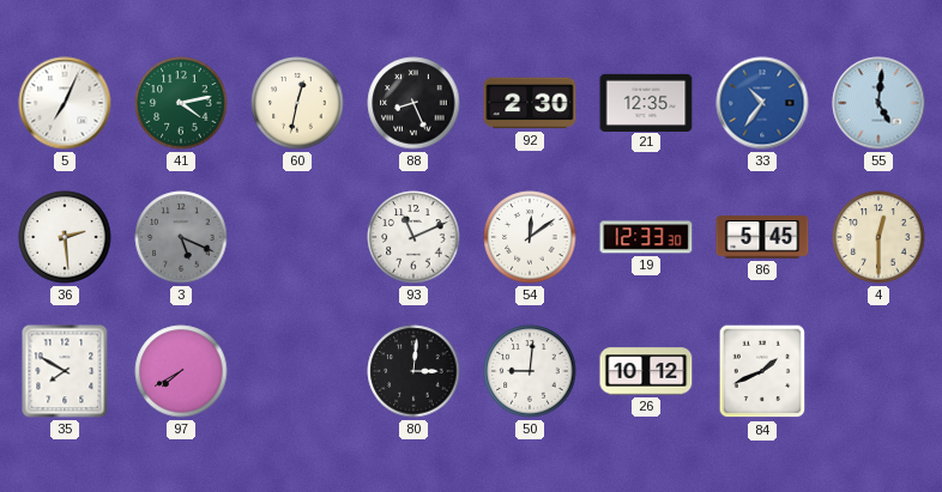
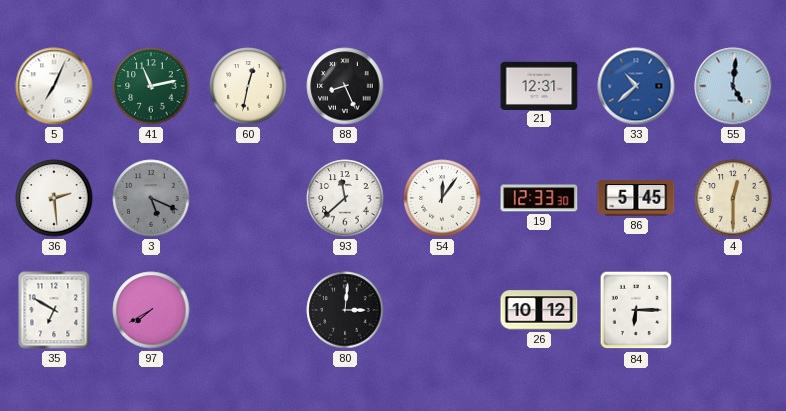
41: 4:13 -> 11:13 (151, 86)
92: 2:30 -> none (530, 103)
21: 12:35 -> 12:31 (539, 85)
33: 10:36 -> 10:38 (636, 86)
93: 11:11 -> 11:38 (345, 198)
54: 12:09 -> 12:06 (442, 198)
35: 7:50 -> 6:50 (54, 310)
50: 9:01 -> none (530, 371)
84: 1:41 -> 6:15 (636, 310)
